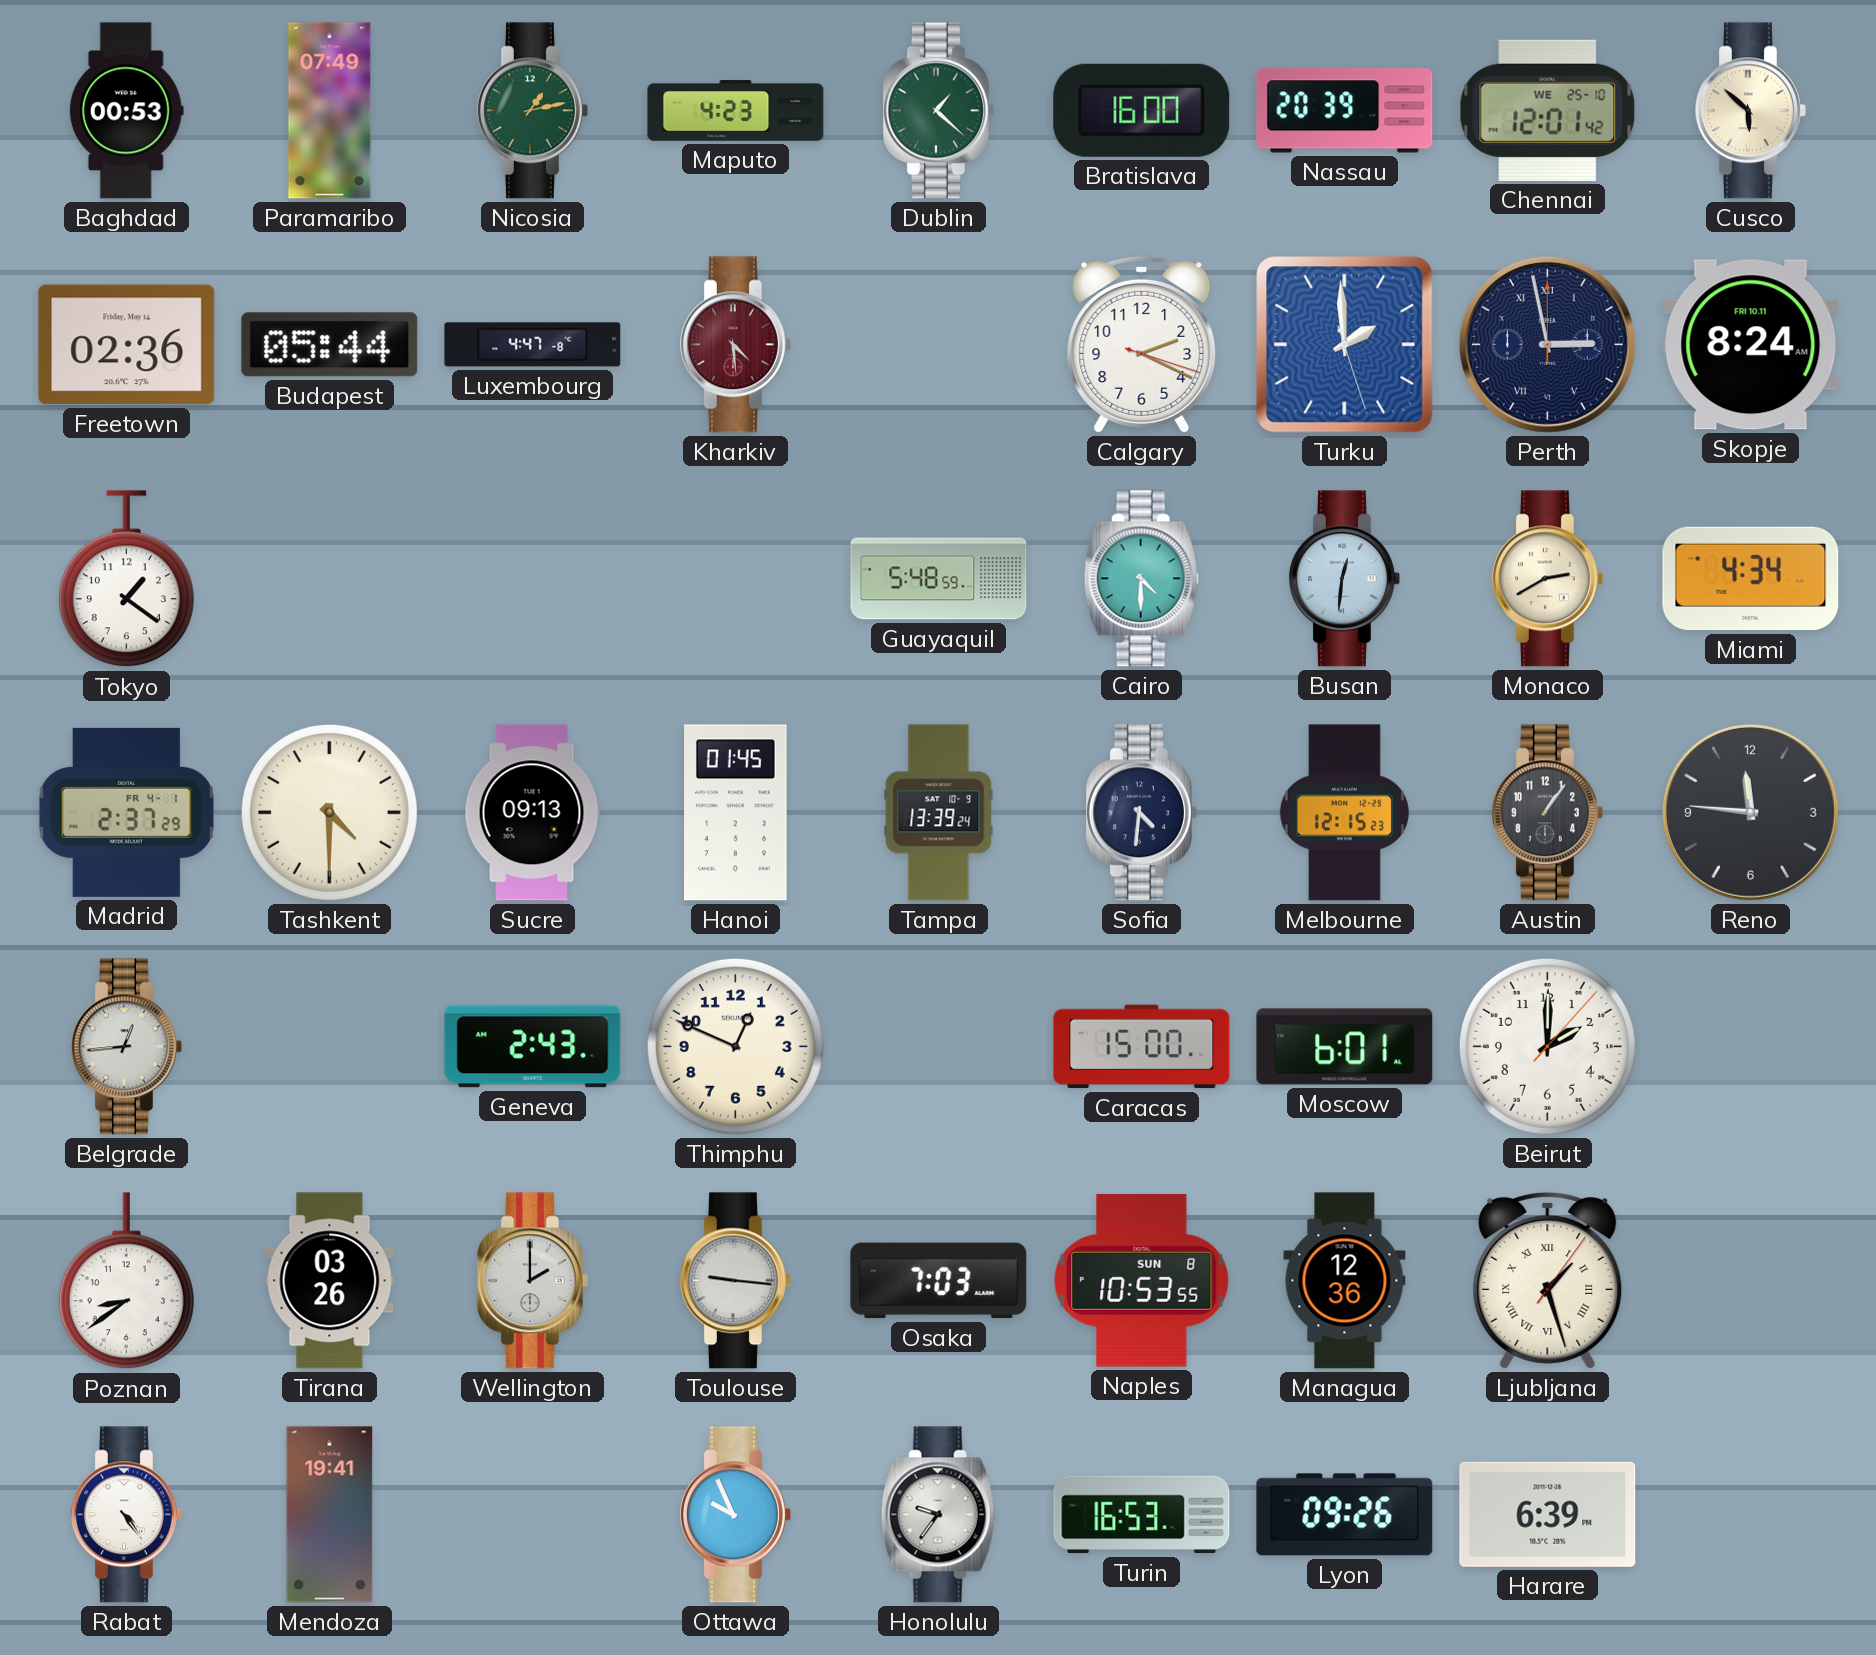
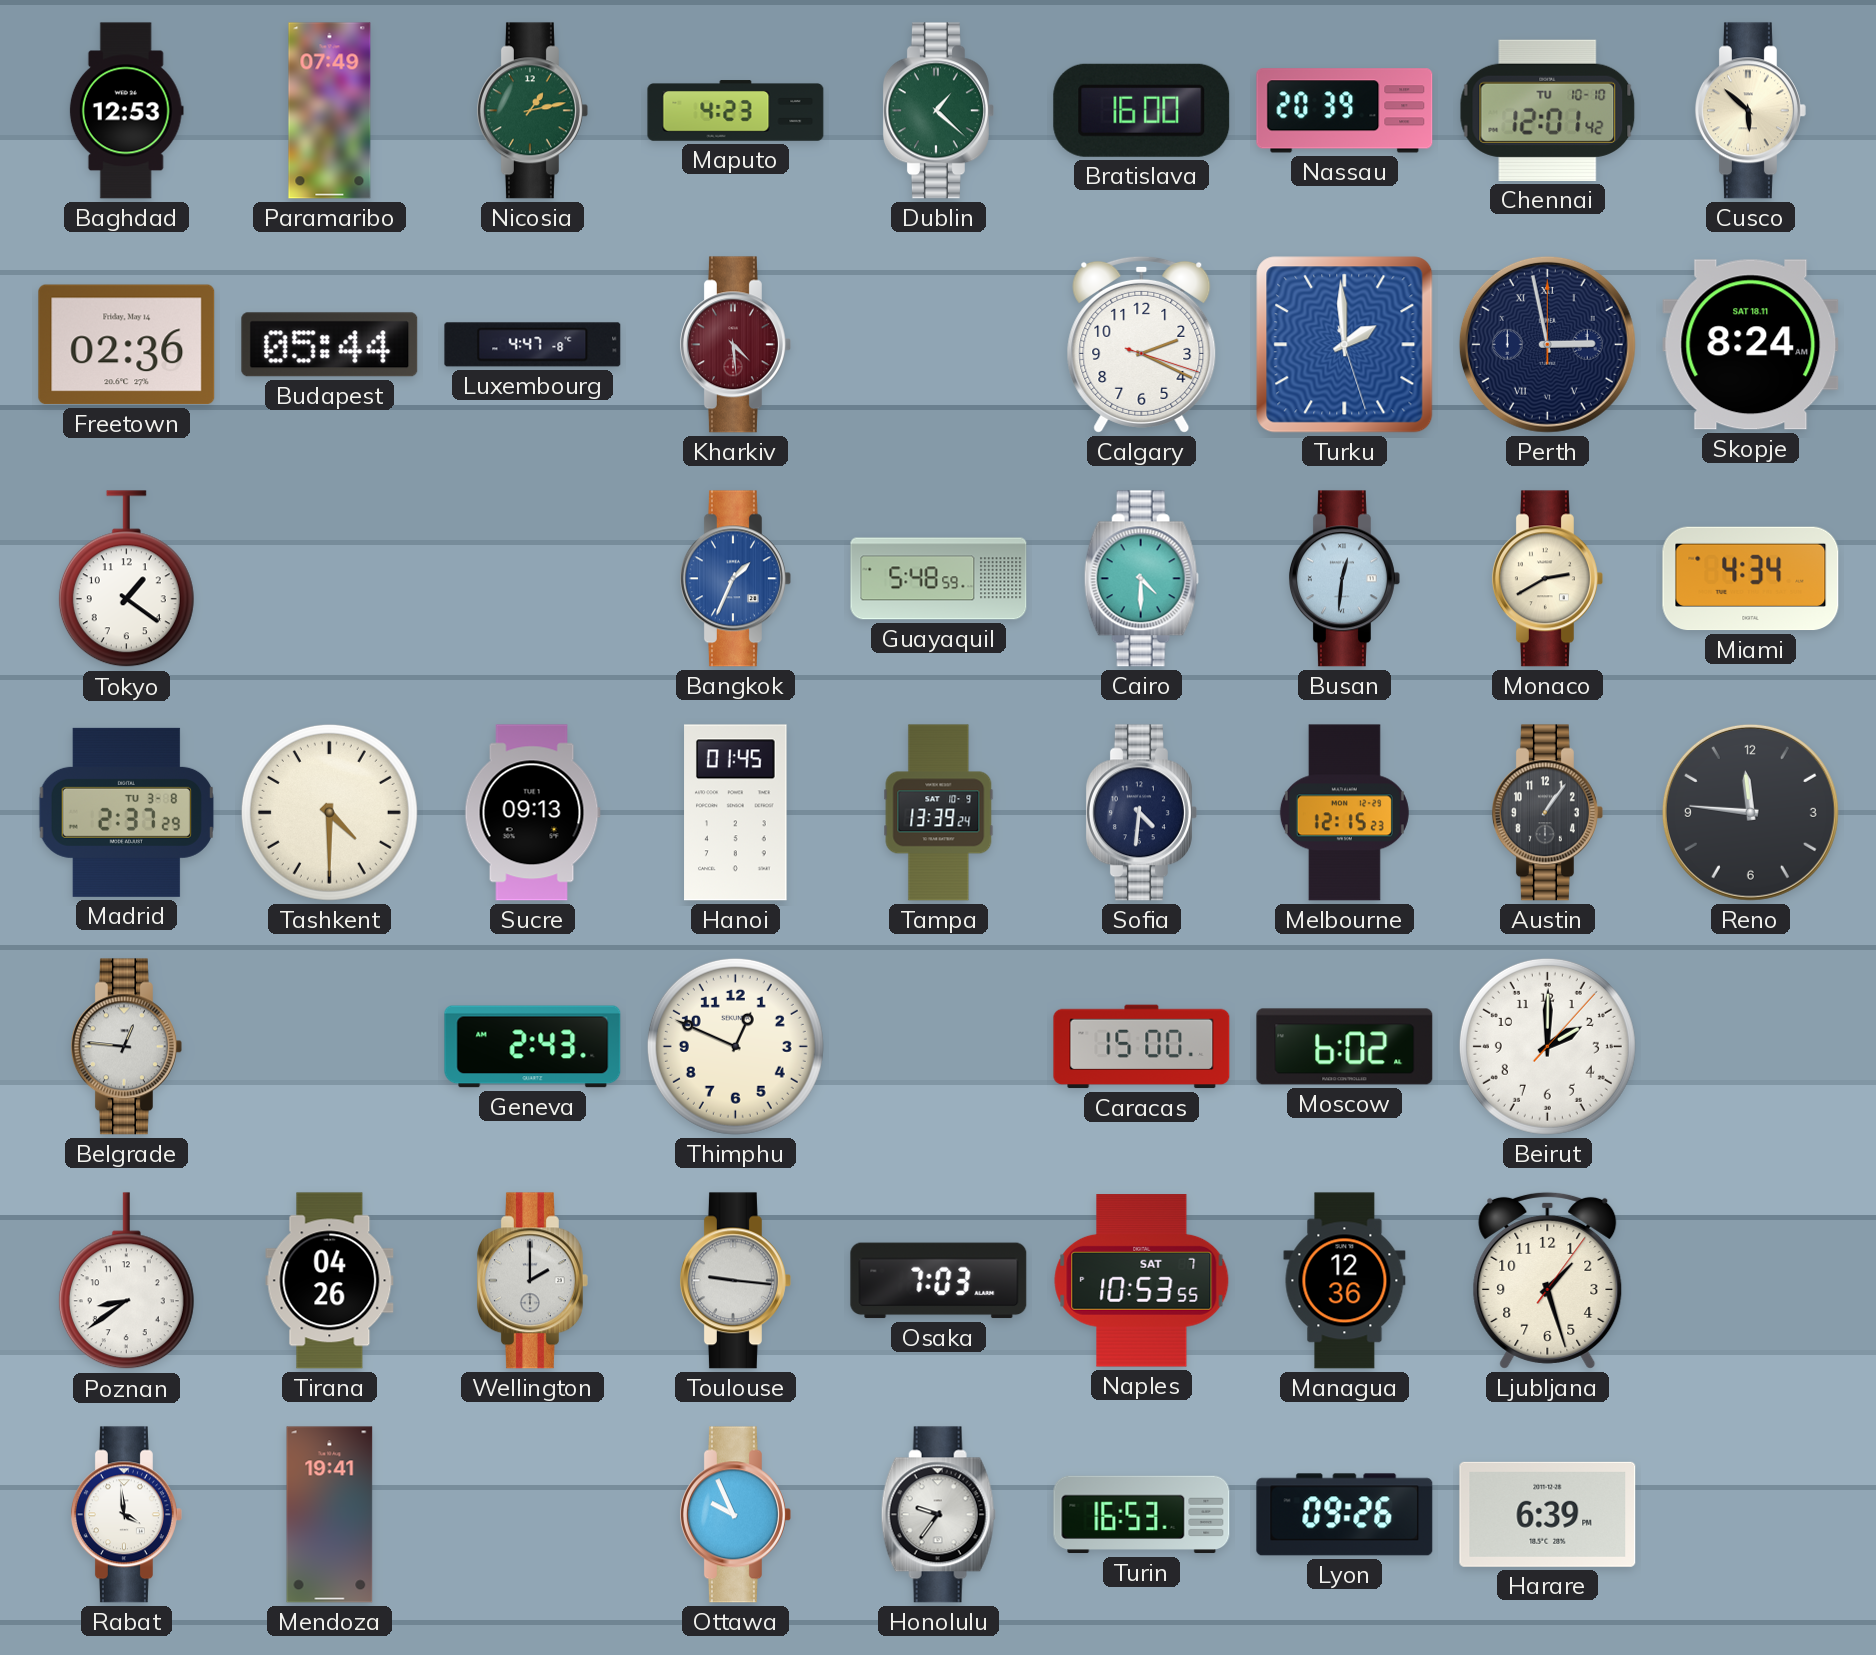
Baghdad: 00:53 -> 12:53 (126, 111)
Chennai date: WE 25-10 -> TU 10-10 (1548, 110)
Skopje date: FRI 10.11 -> SAT 18.11 (1751, 345)
Bangkok: none -> 1:34 (735, 579)
Madrid date: FR 4-1 -> TU 3-8 (126, 812)
Belgrade: 12:44 -> 12:46 (126, 1047)
Moscow: 6:01 -> 6:02 (1345, 1047)
Tirana: 03:26 -> 04:26 (330, 1281)
Naples date: SUN 8 -> SAT 7 (1142, 1281)
Ljubljana numerals: Roman -> Arabic (1548, 1280)
Rabat: 4:24 -> 3:59 (126, 1515)
